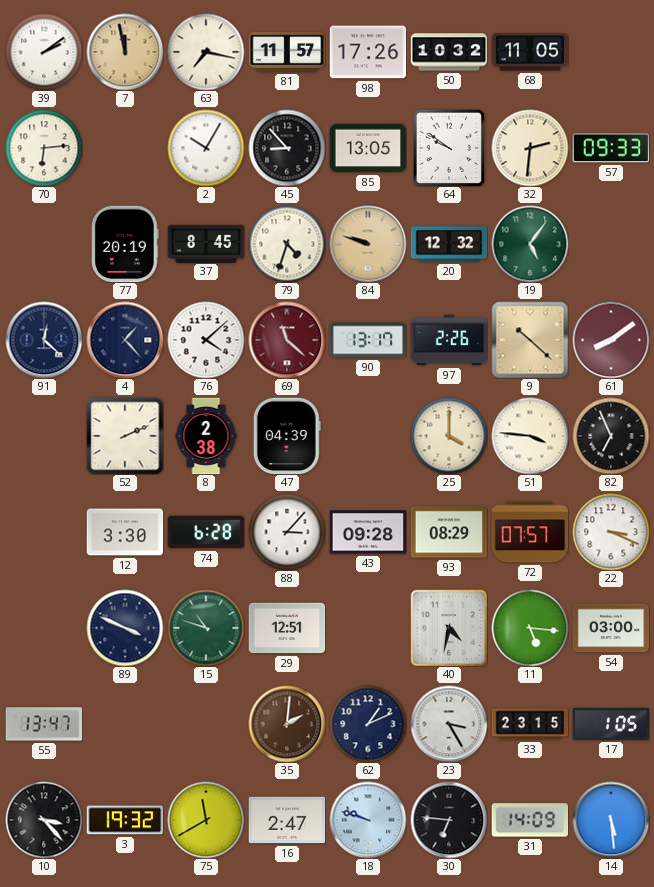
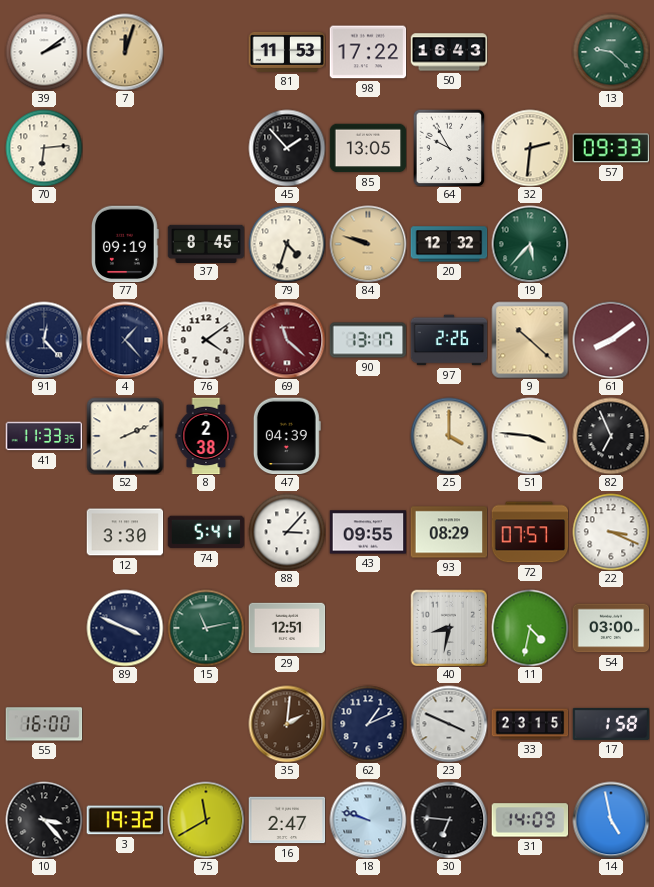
7: 11:58 -> 12:03 (125, 52)
63: 7:17 -> none (206, 52)
81: 11:57 -> 11:53 (287, 52)
98: 17:26 -> 17:22 (368, 52)
50: 10:32 -> 16:43 (449, 52)
68: 11:05 -> none (530, 52)
13: none -> 9:22 (611, 52)
2: 10:05 -> none (206, 148)
45: 8:53 -> 1:53 (287, 148)
64: 9:51 -> 9:55 (449, 148)
77: 20:19 -> 09:19 (126, 244)
19: 5:06 -> 5:37 (530, 244)
91: 12:22 -> 12:23 (44, 340)
76: 4:08 -> 4:09 (206, 340)
41: none -> 11:33 (44, 436)
74: 6:28 -> 5:41 (206, 532)
43: 09:28 -> 09:55 (368, 532)
15: 10:48 -> 11:13 (206, 628)
40: 4:32 -> 8:32 (449, 628)
11: 5:16 -> 4:32 (530, 628)
55: 13:47 -> 16:00 (44, 724)
23: 3:25 -> 3:49 (449, 724)
17: 1:05 -> 1:58 (611, 724)
14: 5:29 -> 4:58 (611, 820)
